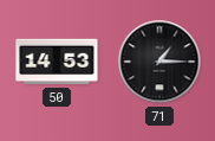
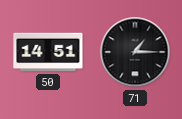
50: 14:53 -> 14:51 (48, 52)
